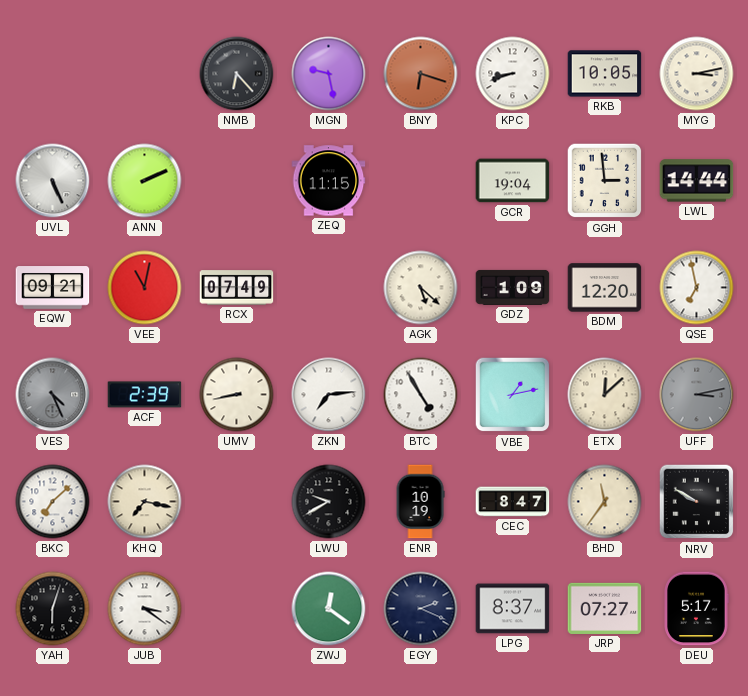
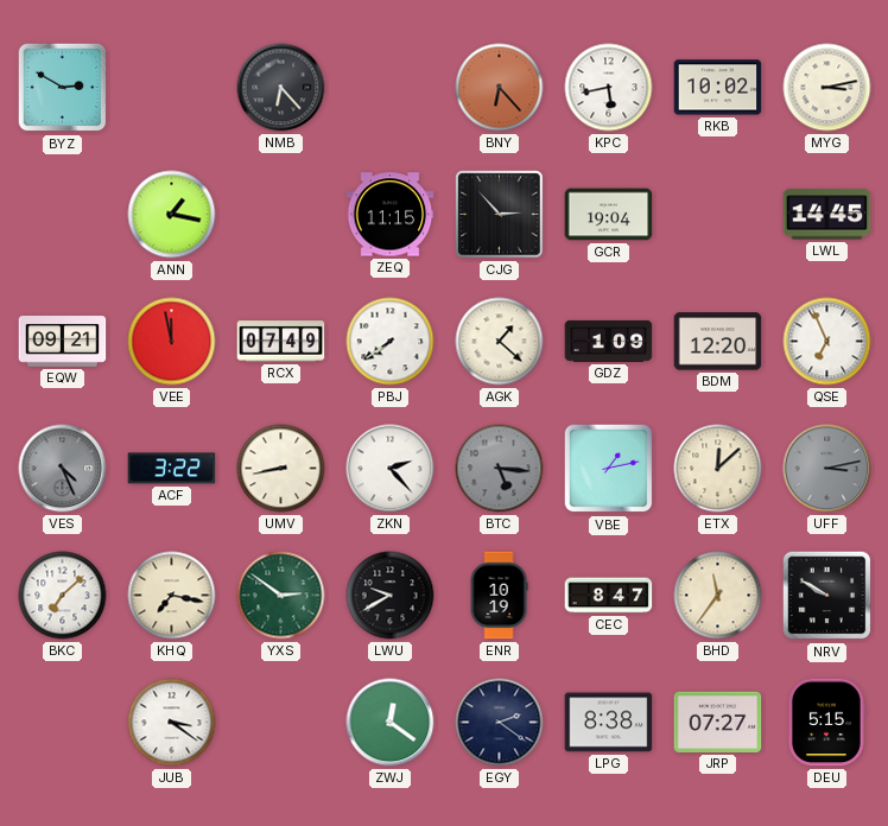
BYZ: none -> 2:50 (63, 88)
MGN: 9:28 -> none (329, 74)
BNY: 6:18 -> 6:23 (500, 88)
KPC: 8:42 -> 5:43 (609, 88)
RKB: 10:05 -> 10:02 (718, 88)
UVL: 5:26 -> none (53, 181)
ANN: 2:11 -> 1:17 (172, 215)
CJG: none -> 2:53 (500, 215)
GGH: 2:59 -> none (605, 181)
LWL: 14:44 -> 14:45 (827, 215)
VEE: 11:02 -> 11:58 (172, 342)
PBJ: none -> 7:39 (391, 342)
AGK: 5:22 -> 1:22 (500, 342)
QSE: 6:58 -> 6:56 (827, 342)
ACF: 2:39 -> 3:22 (172, 469)
ZKN: 7:14 -> 2:23 (391, 469)
BTC: 4:55 -> 5:16 (500, 469)
BTC dial: white -> grey (500, 469)
YXS: none -> 2:51 (281, 596)
YAH: 6:03 -> none (53, 609)
EGY: 2:19 -> 2:21 (500, 723)
LPG: 8:37 -> 8:38 (609, 723)
DEU: 5:17 -> 5:15 (826, 723)
